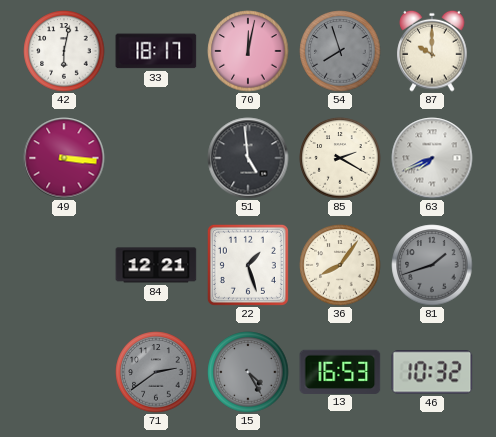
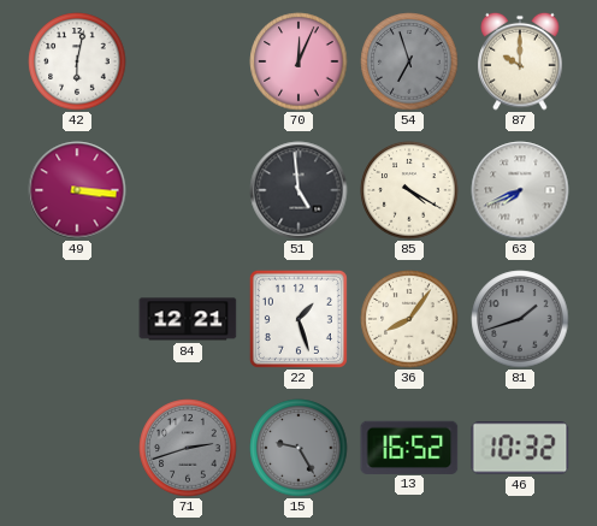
33: 18:17 -> none (156, 51)
70: 12:02 -> 12:04 (298, 61)
54: 7:57 -> 6:57 (409, 61)
85: 2:20 -> 4:20 (409, 190)
71: 2:39 -> 2:42 (188, 448)
15: 4:25 -> 9:25 (298, 448)
13: 16:53 -> 16:52 (409, 447)
